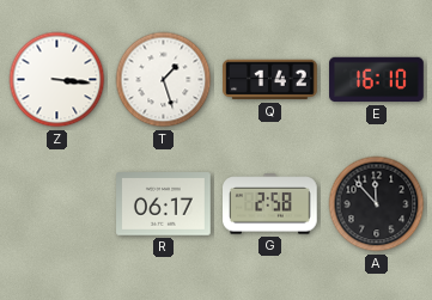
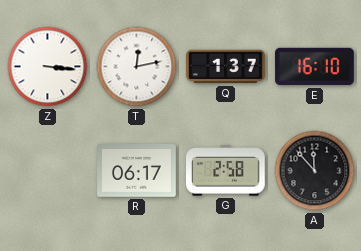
T: 1:27 -> 12:13 (137, 67)
Q: 1:42 -> 1:37 (226, 67)
